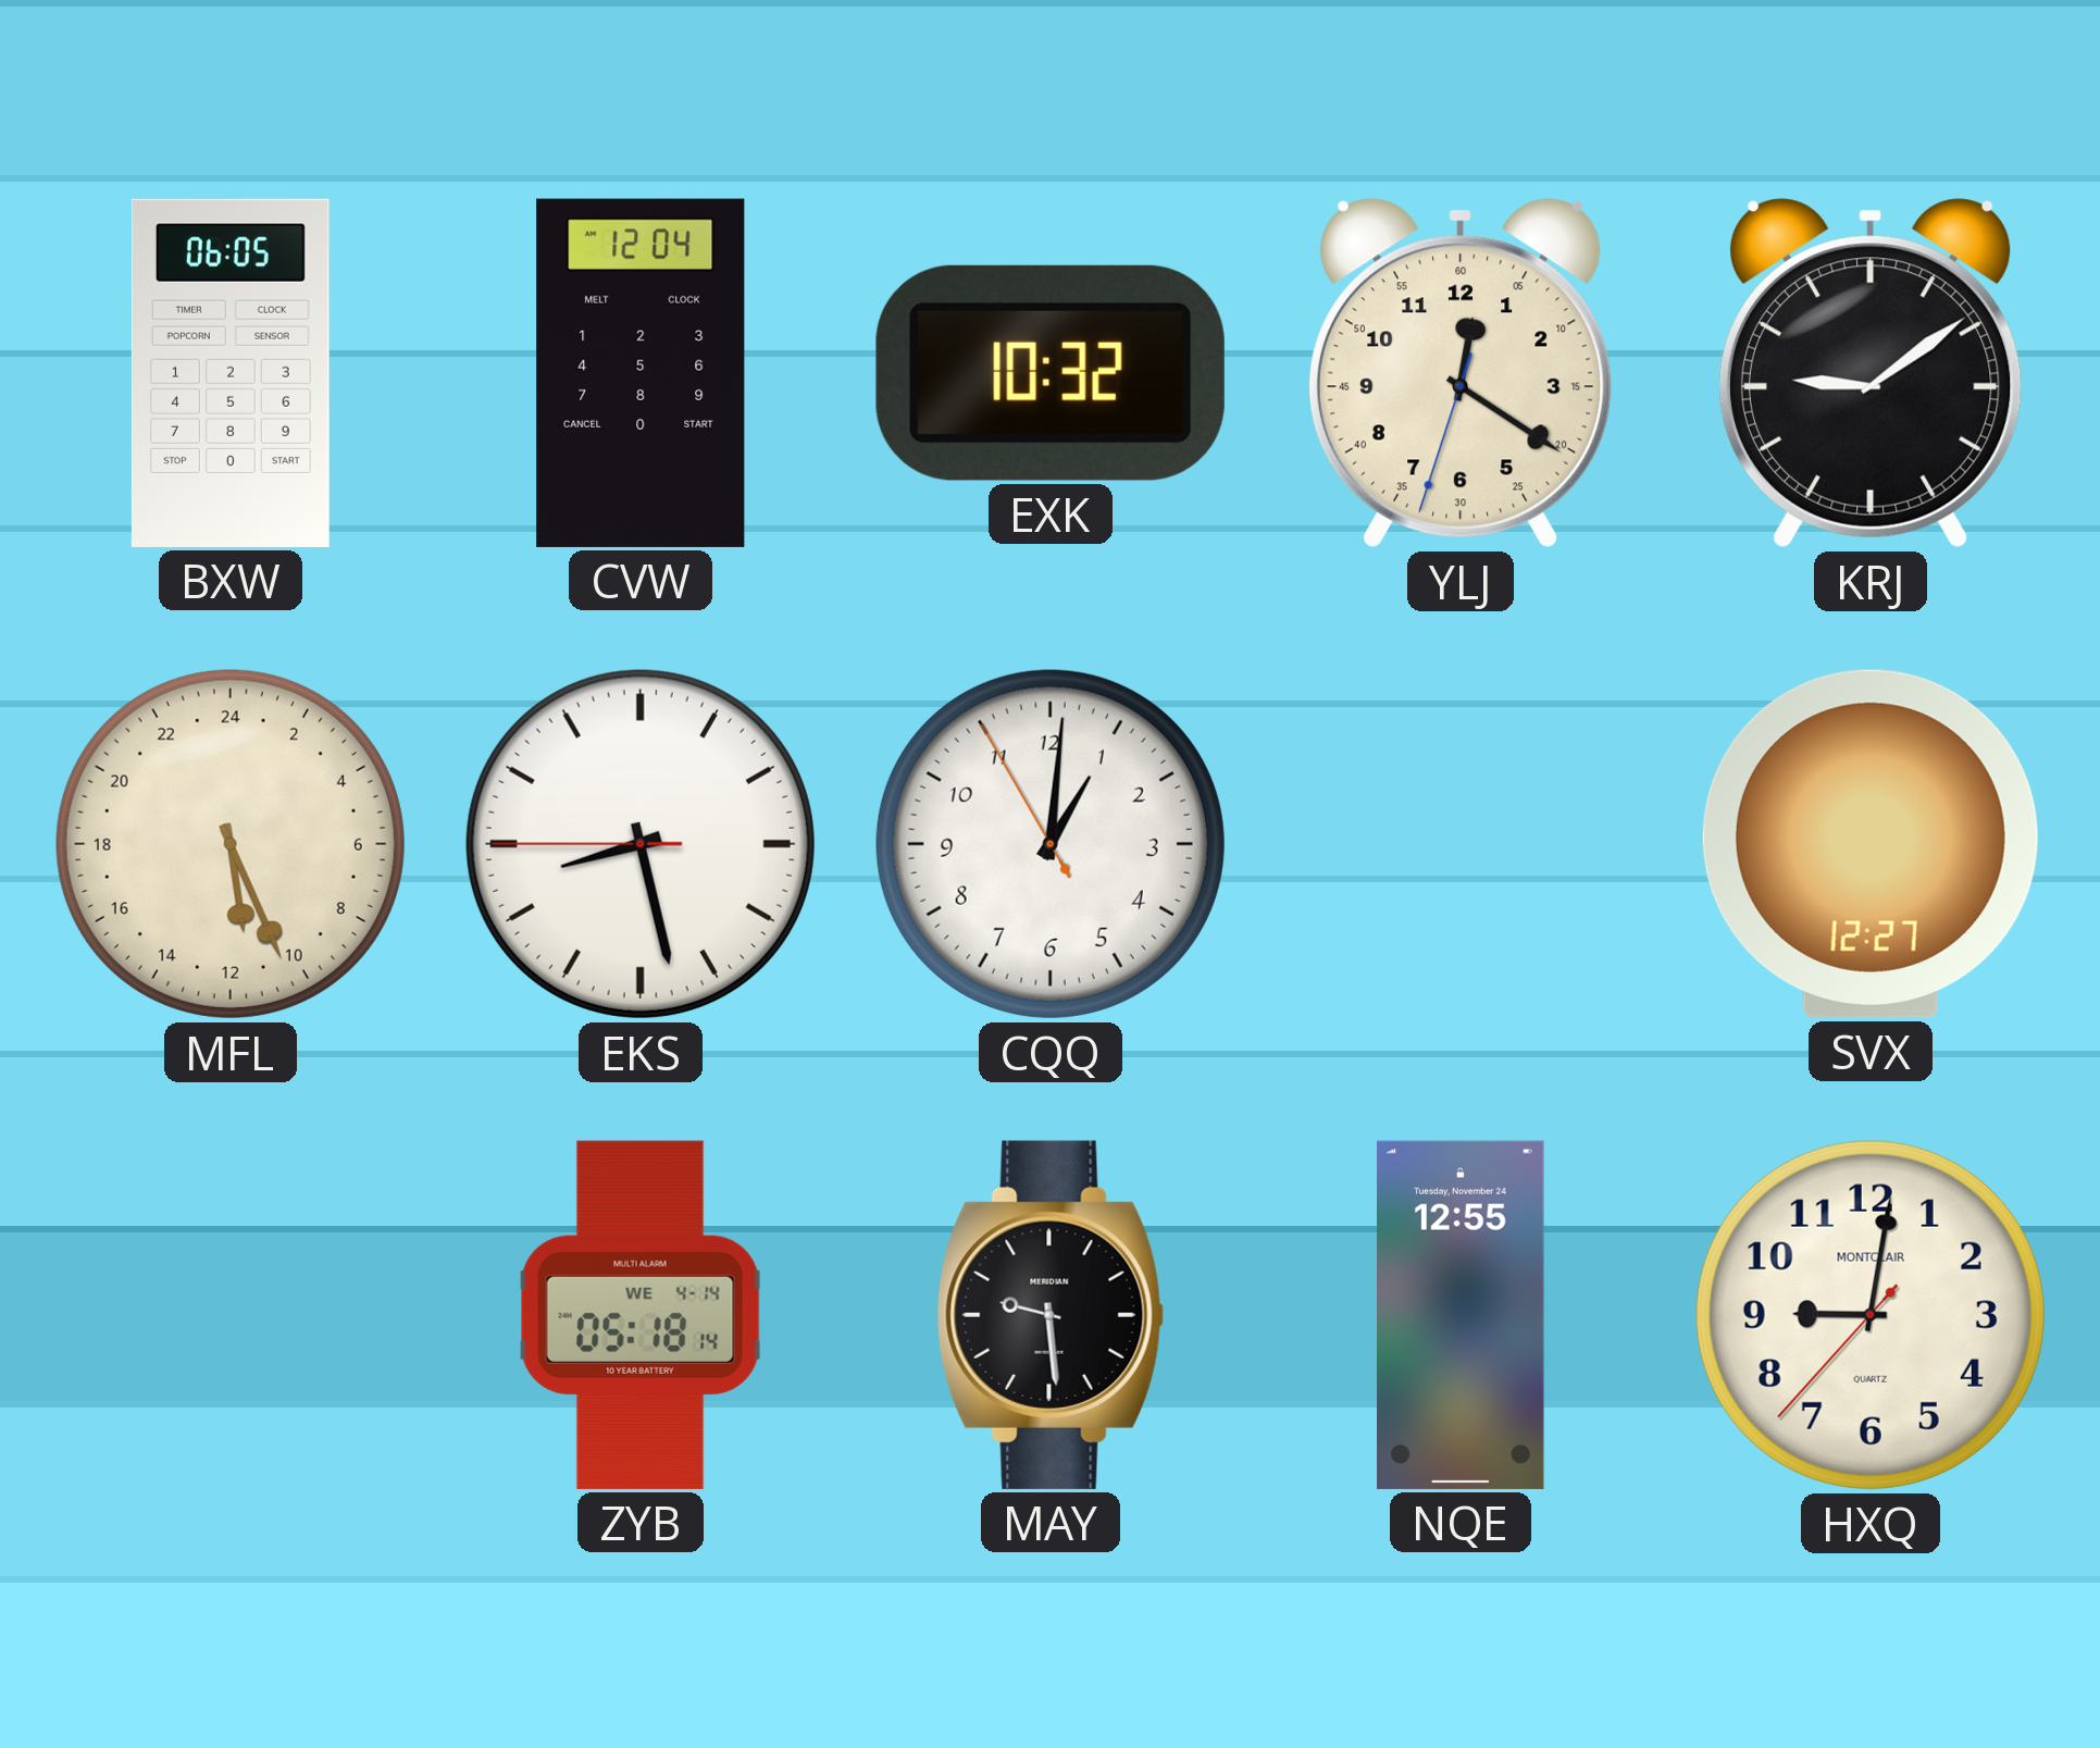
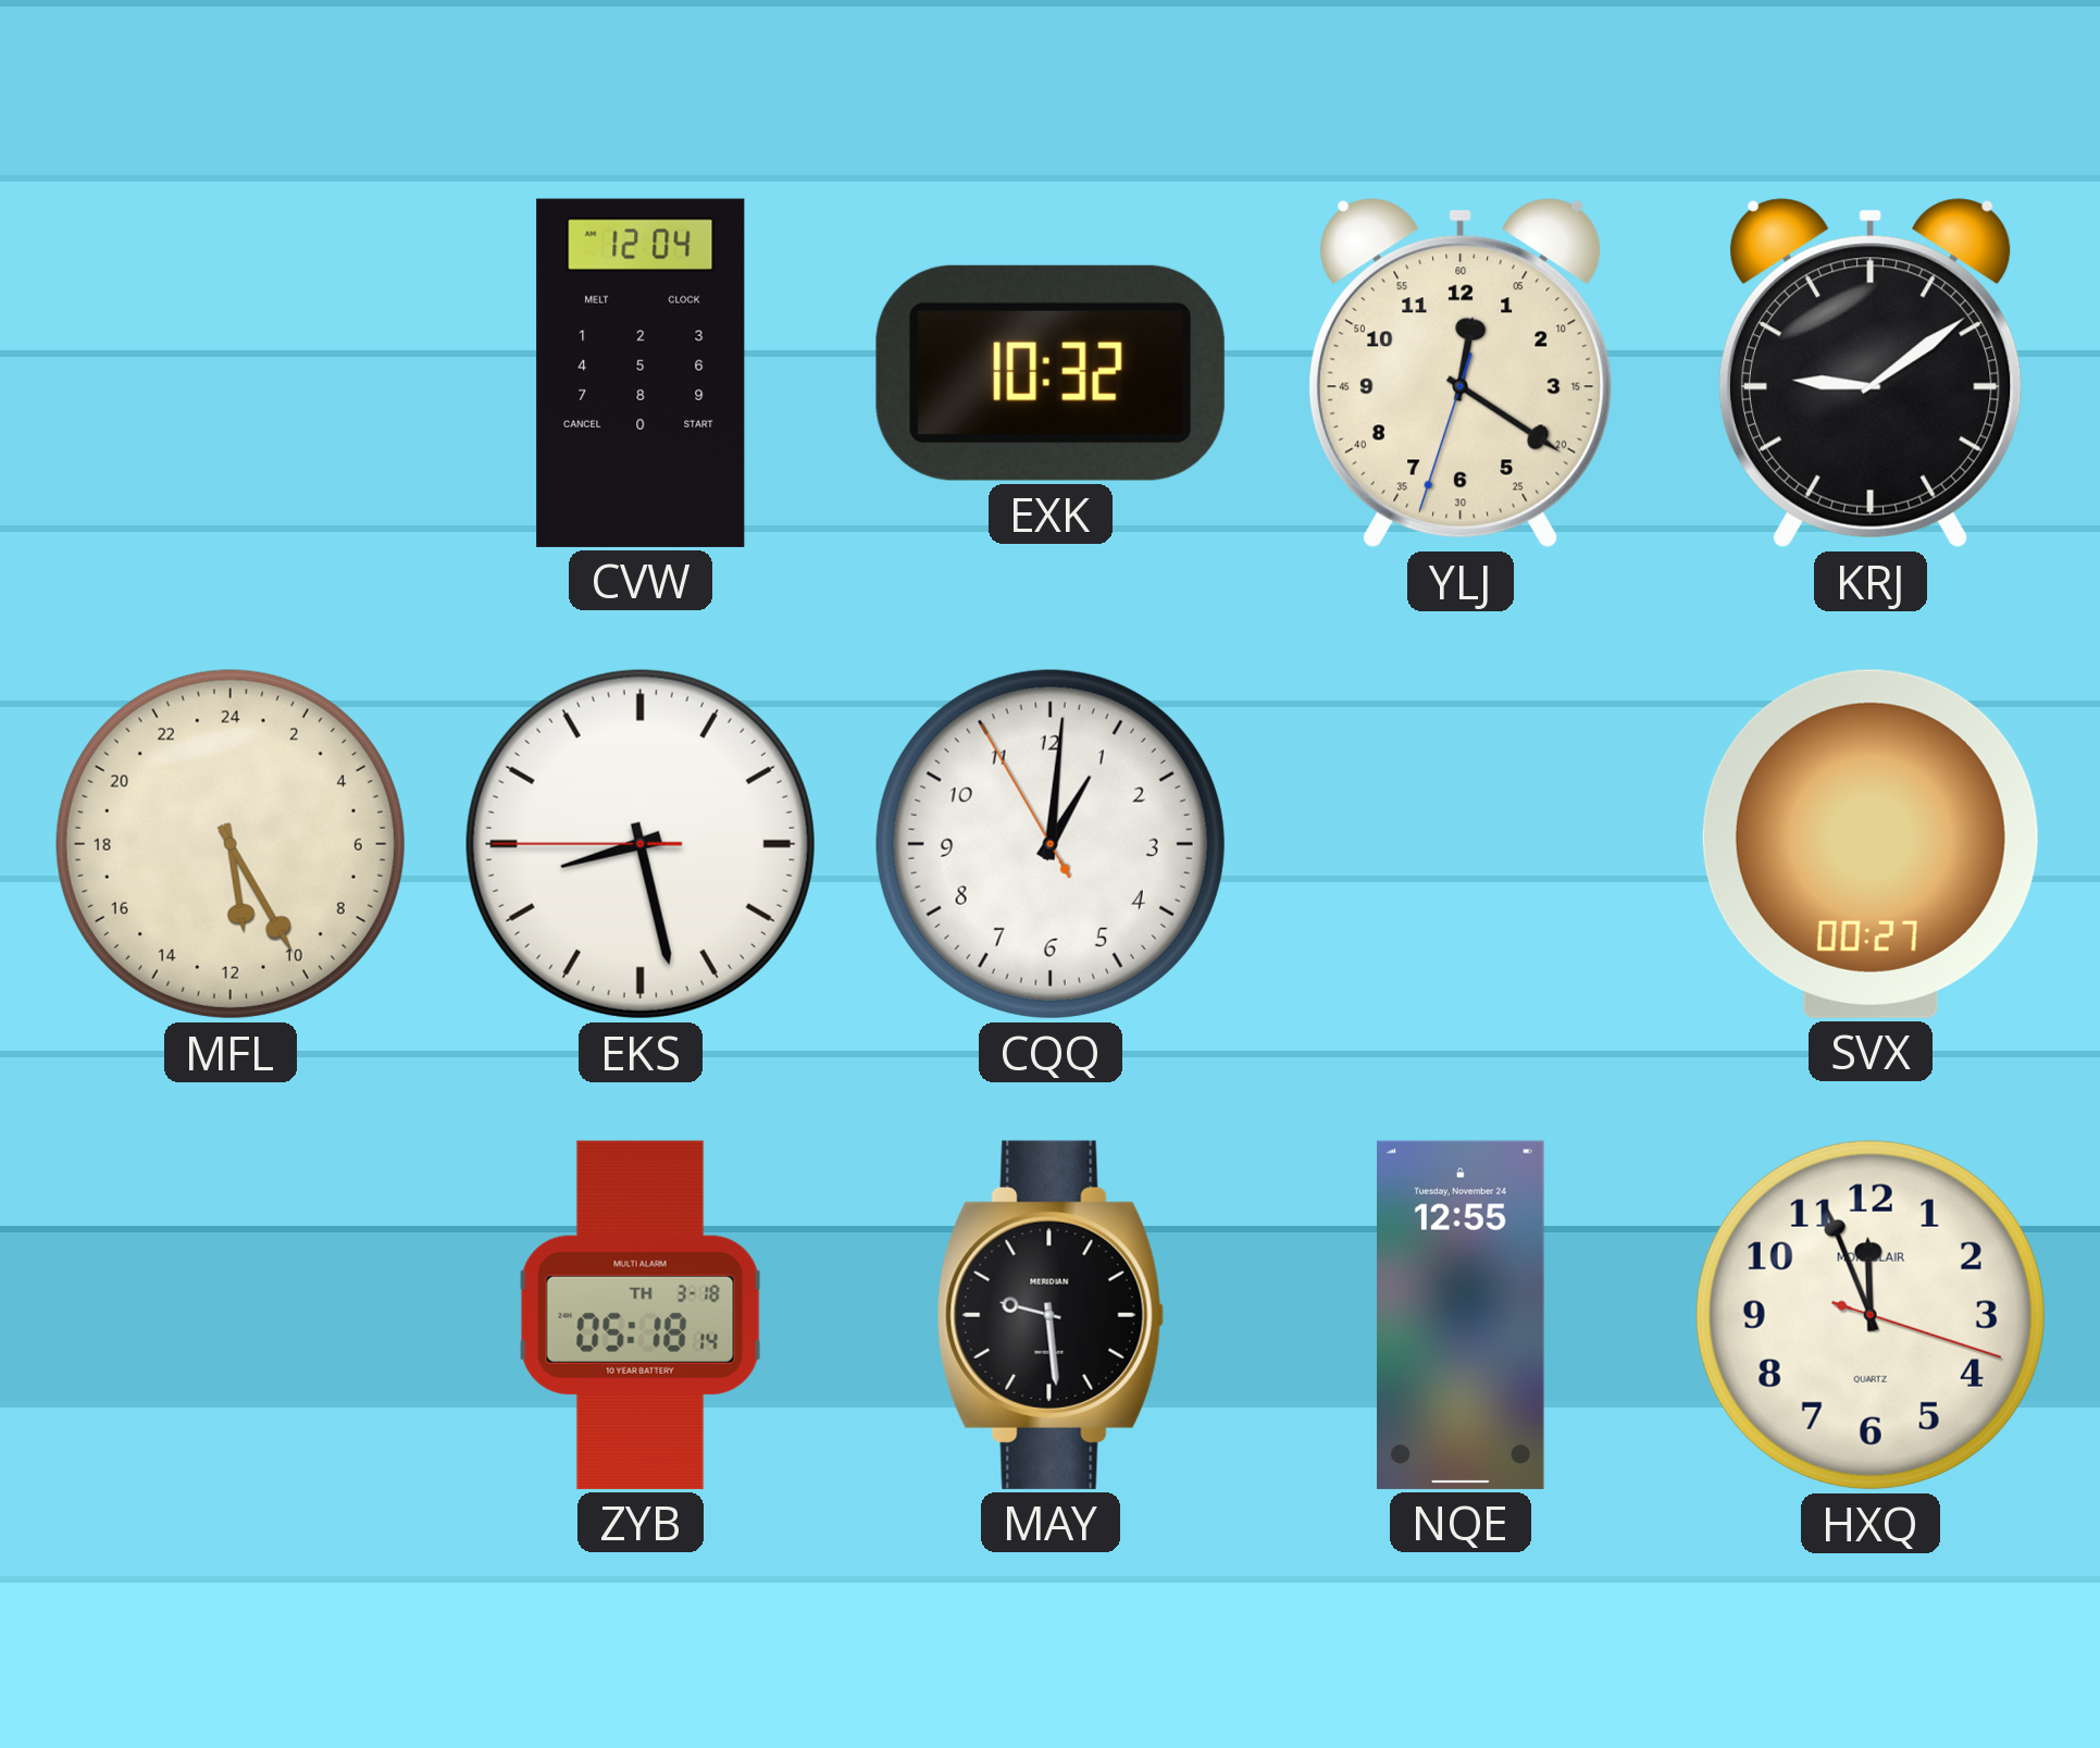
BXW: 06:05 -> none (231, 373)
MFL: 11:26 -> 11:25 (231, 844)
SVX: 12:27 -> 00:27 (1871, 844)
ZYB date: WE 4-14 -> TH 3-18 (641, 1315)
HXQ: 9:01 -> 11:56 (1871, 1315)
